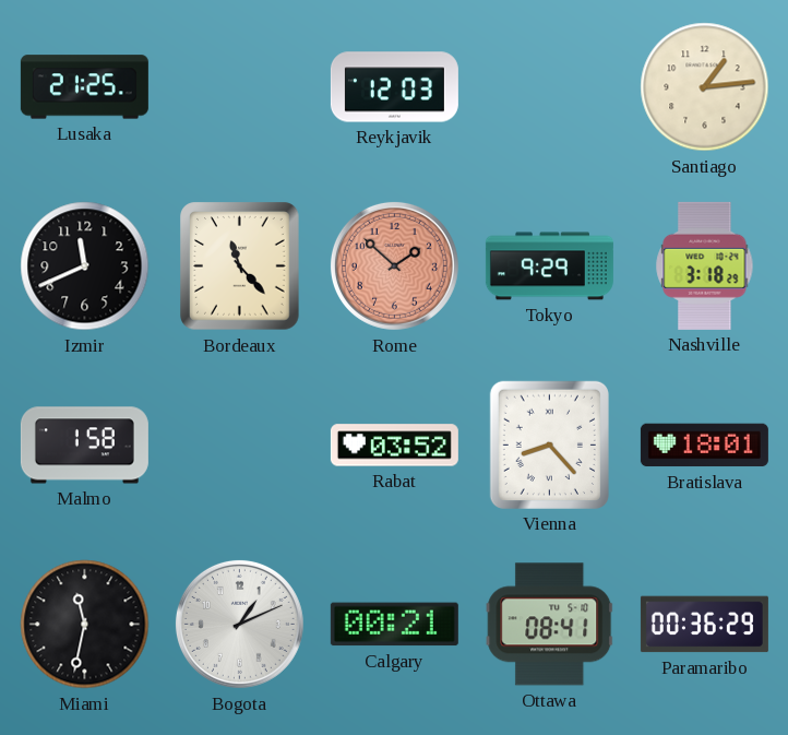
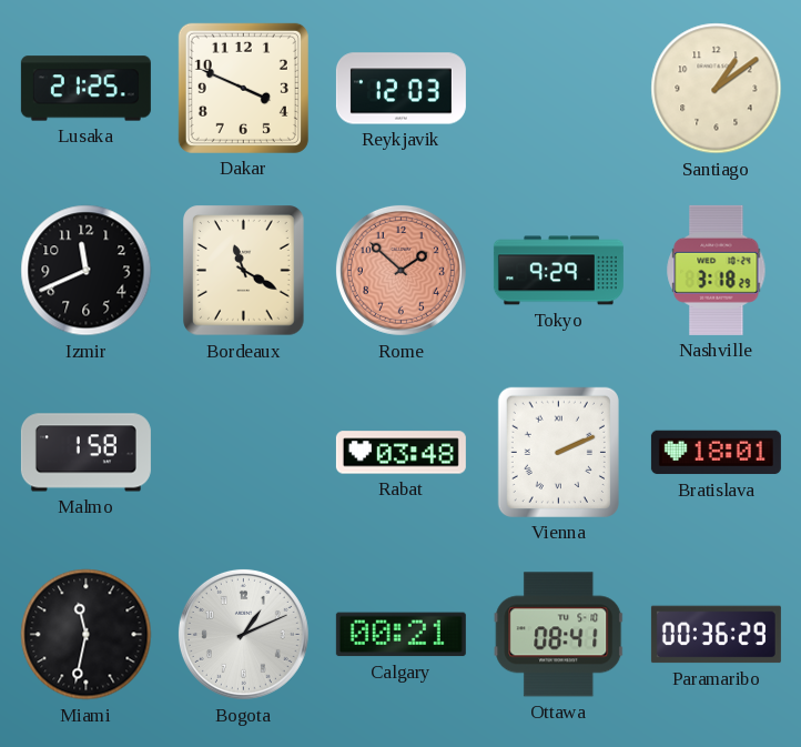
Dakar: none -> 3:49 (243, 88)
Santiago: 1:14 -> 1:09 (717, 89)
Bordeaux: 11:23 -> 11:20 (244, 271)
Rabat: 03:52 -> 03:48 (400, 453)
Vienna: 8:23 -> 2:11 (558, 452)
